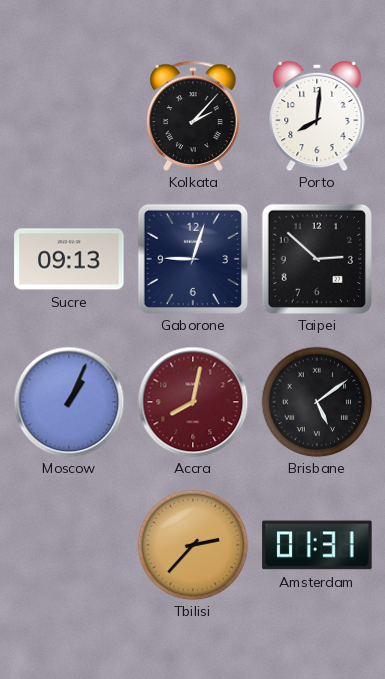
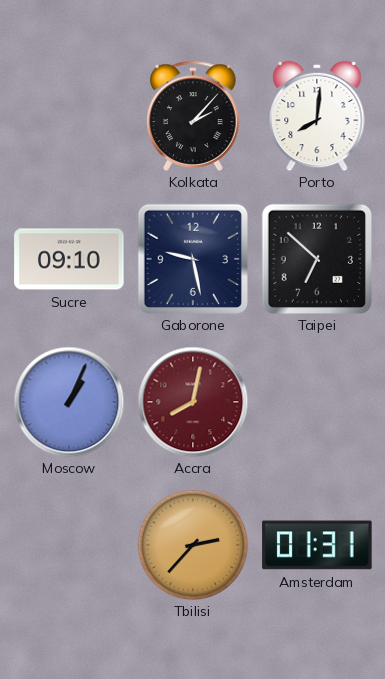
Sucre: 09:13 -> 09:10 (69, 259)
Gaborone: 9:03 -> 9:28 (192, 258)
Taipei: 2:52 -> 6:52 (316, 258)
Brisbane: 5:09 -> none (317, 402)
